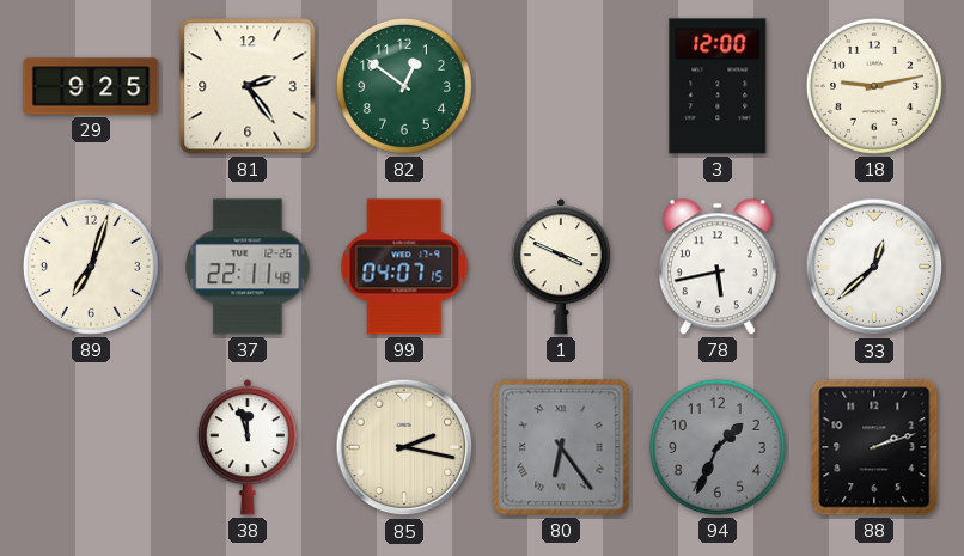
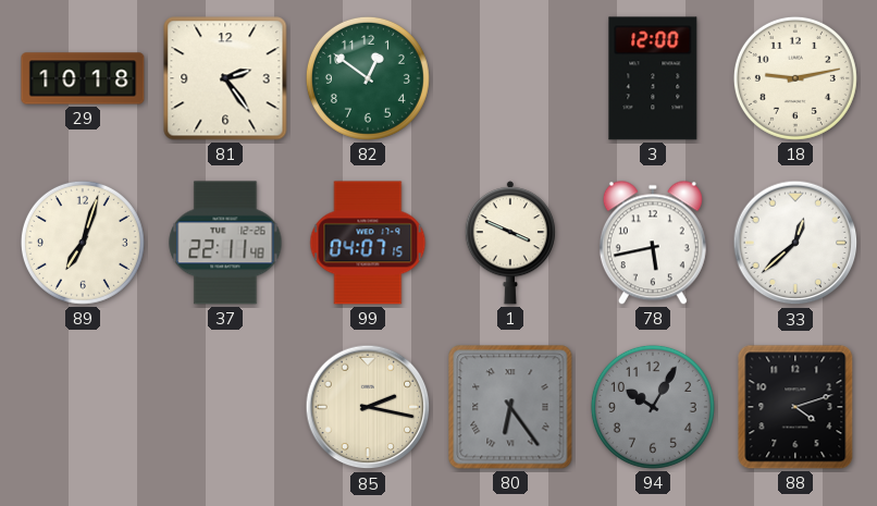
29: 9:25 -> 10:18 (83, 78)
38: 11:57 -> none (248, 447)
94: 1:34 -> 10:05 (653, 407)
88: 2:12 -> 4:12 (795, 407)
